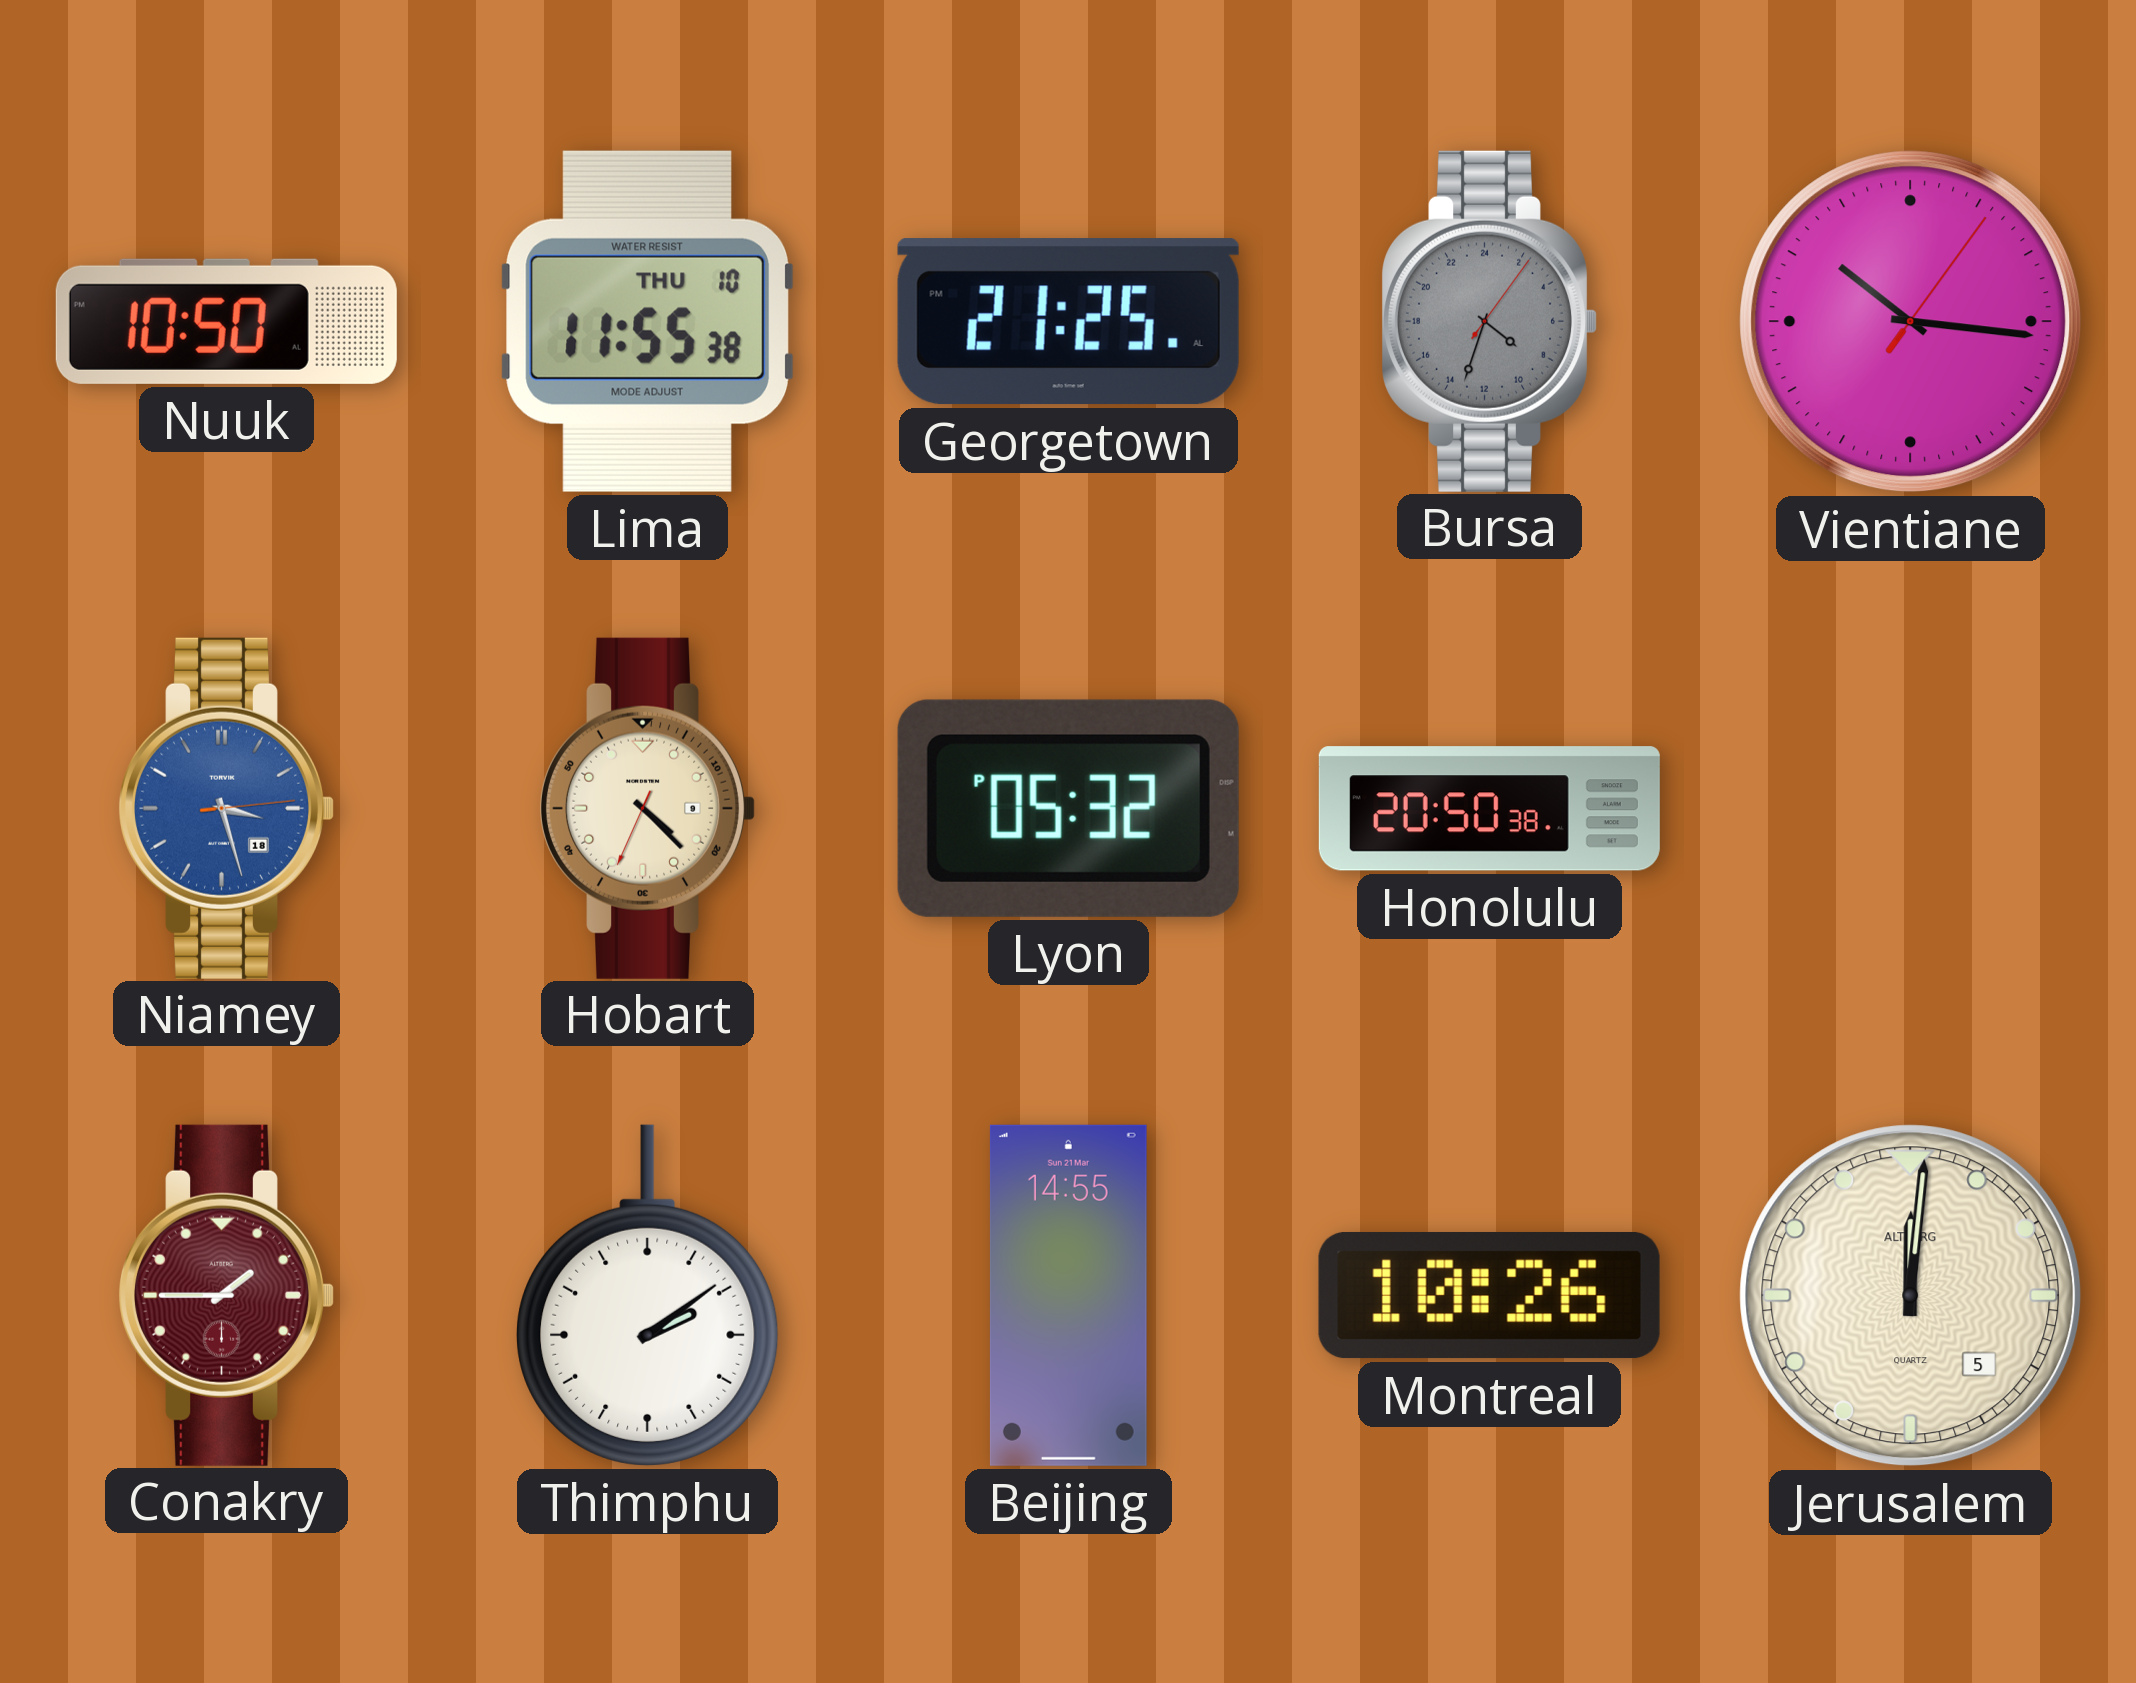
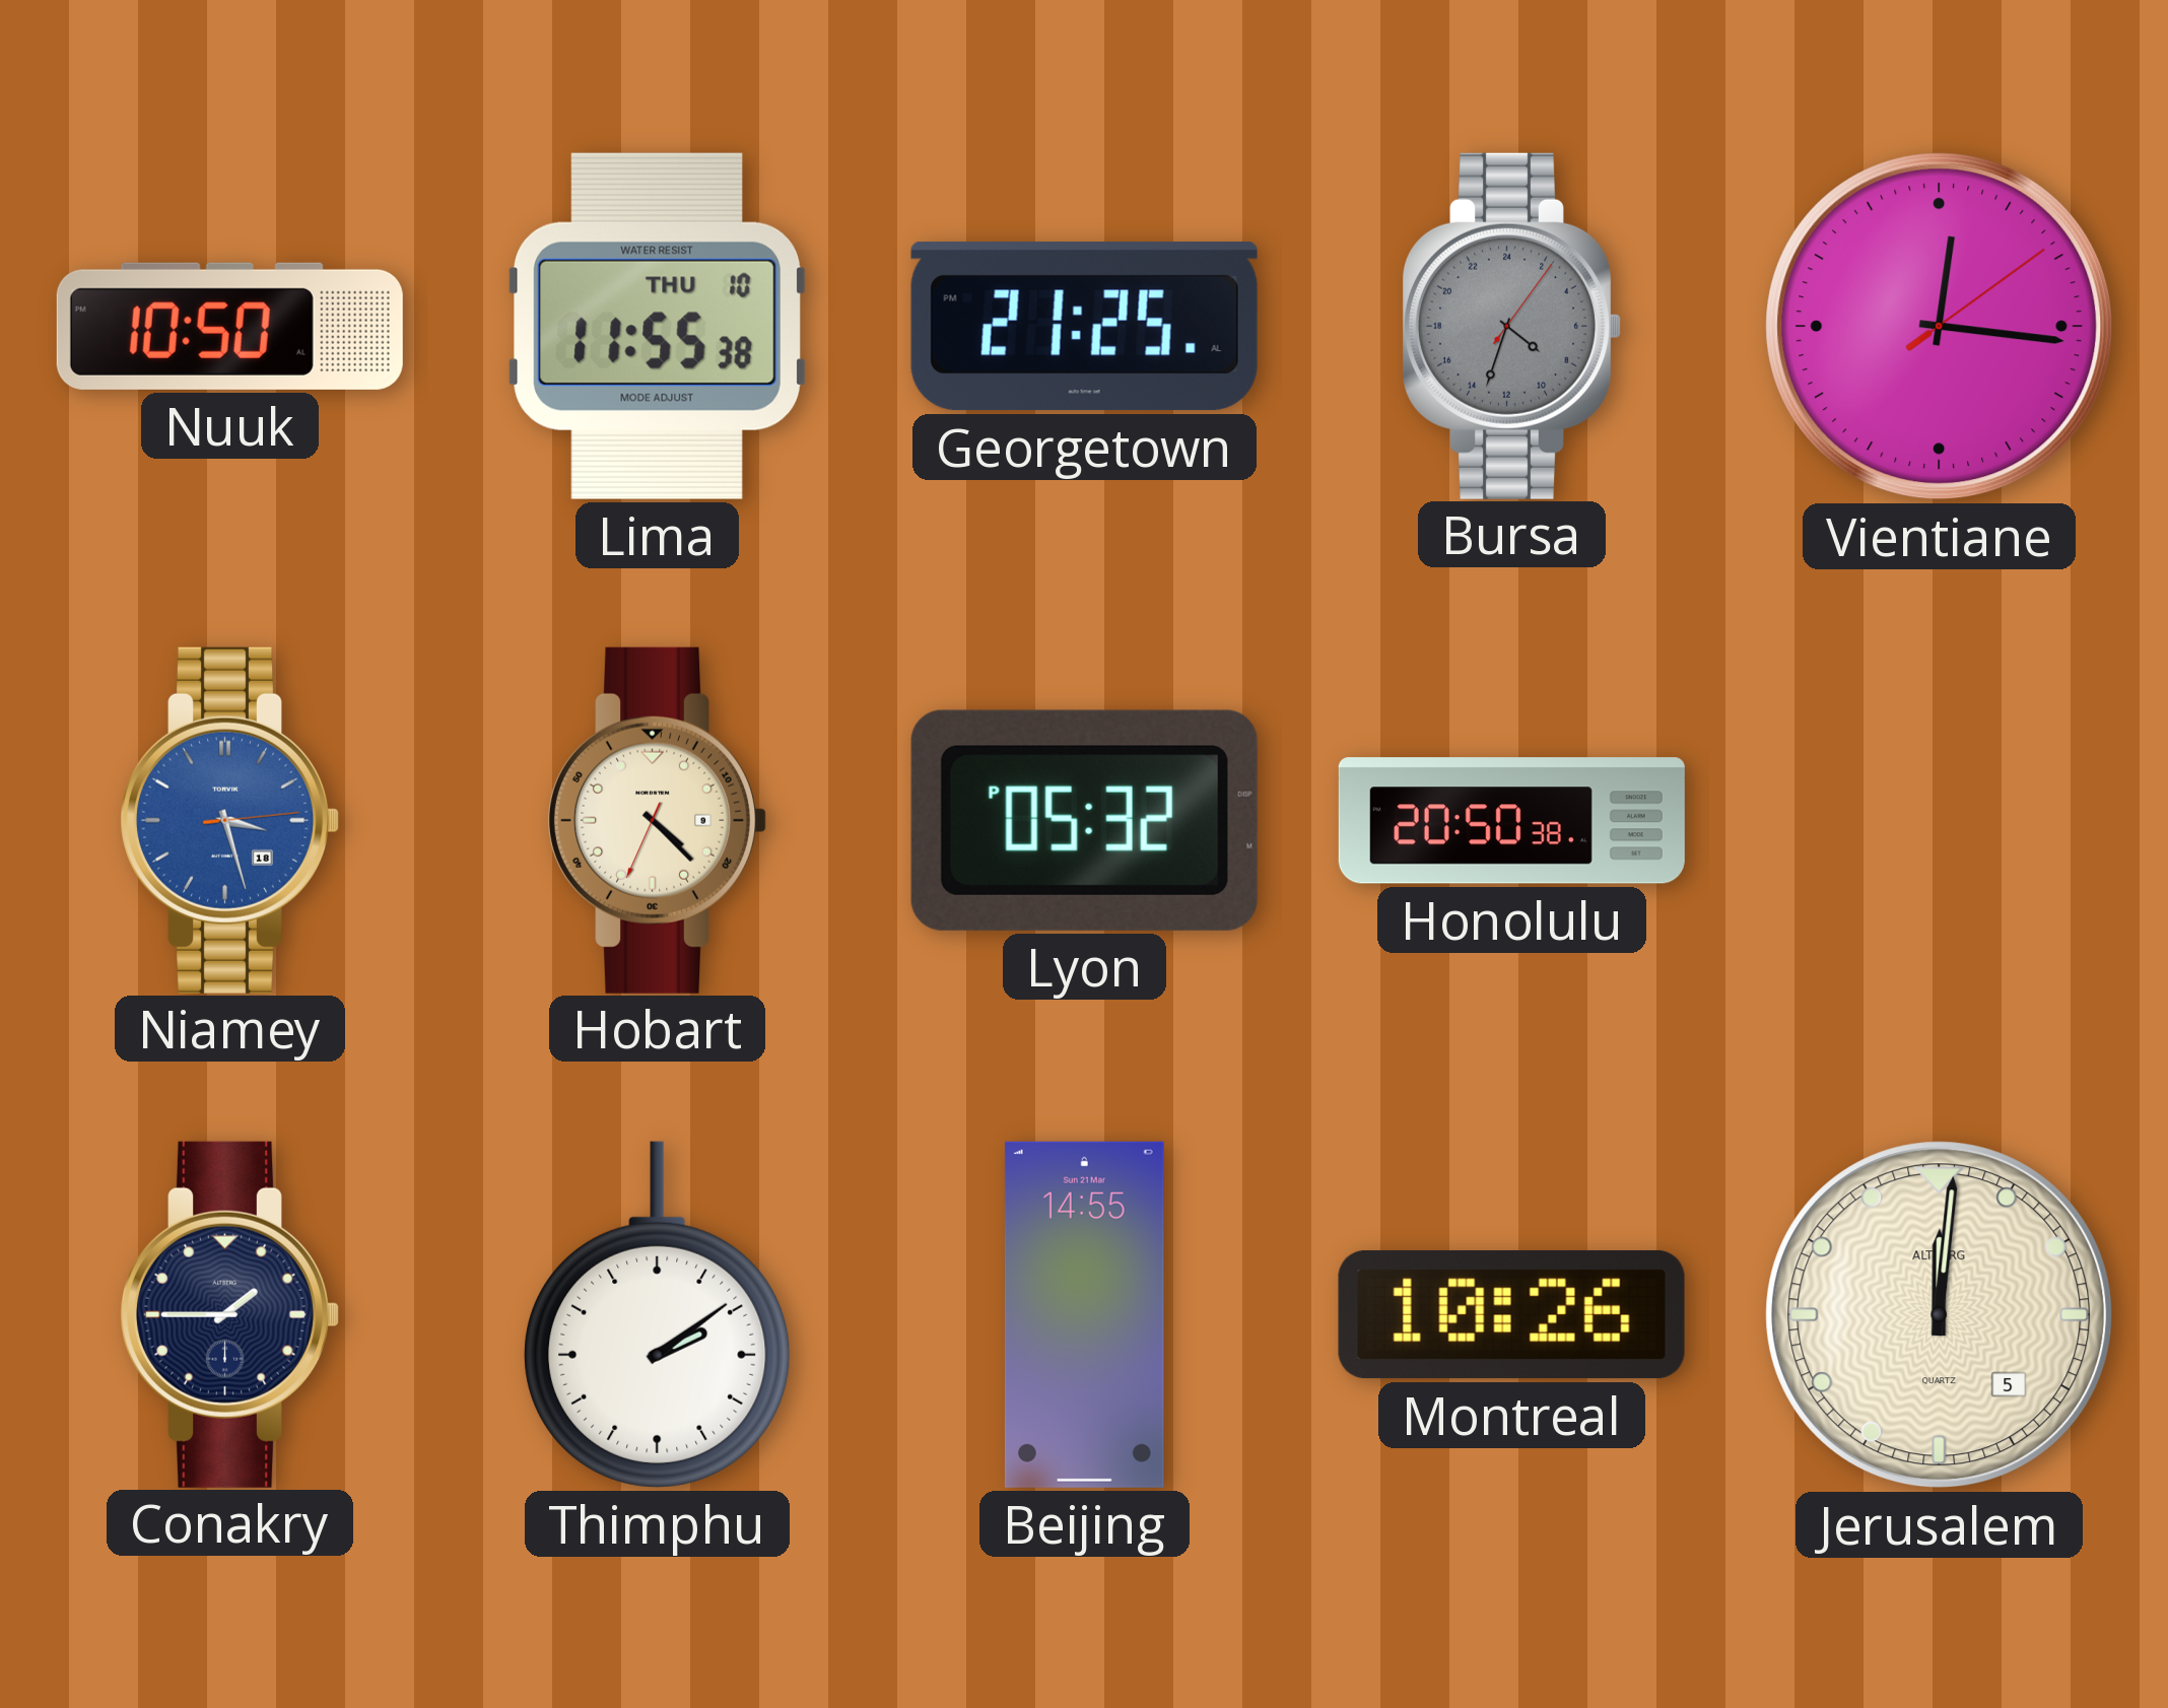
Vientiane: 10:16 -> 12:16 (1940, 327)
Conakry dial: burgundy -> navy (229, 1314)
